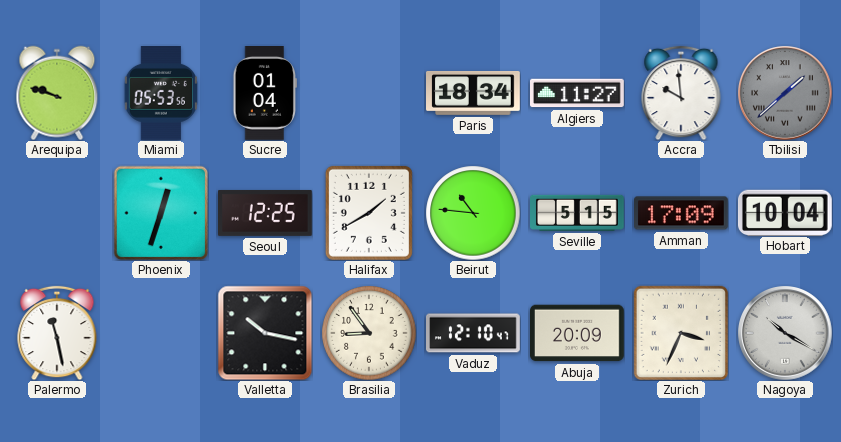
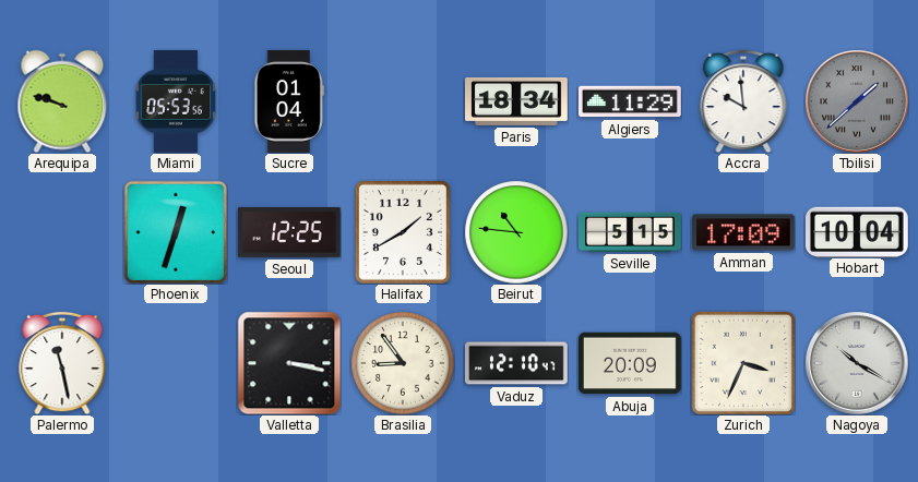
Algiers: 11:27 -> 11:29 (631, 101)
Valletta: 10:17 -> 3:17 (289, 363)
